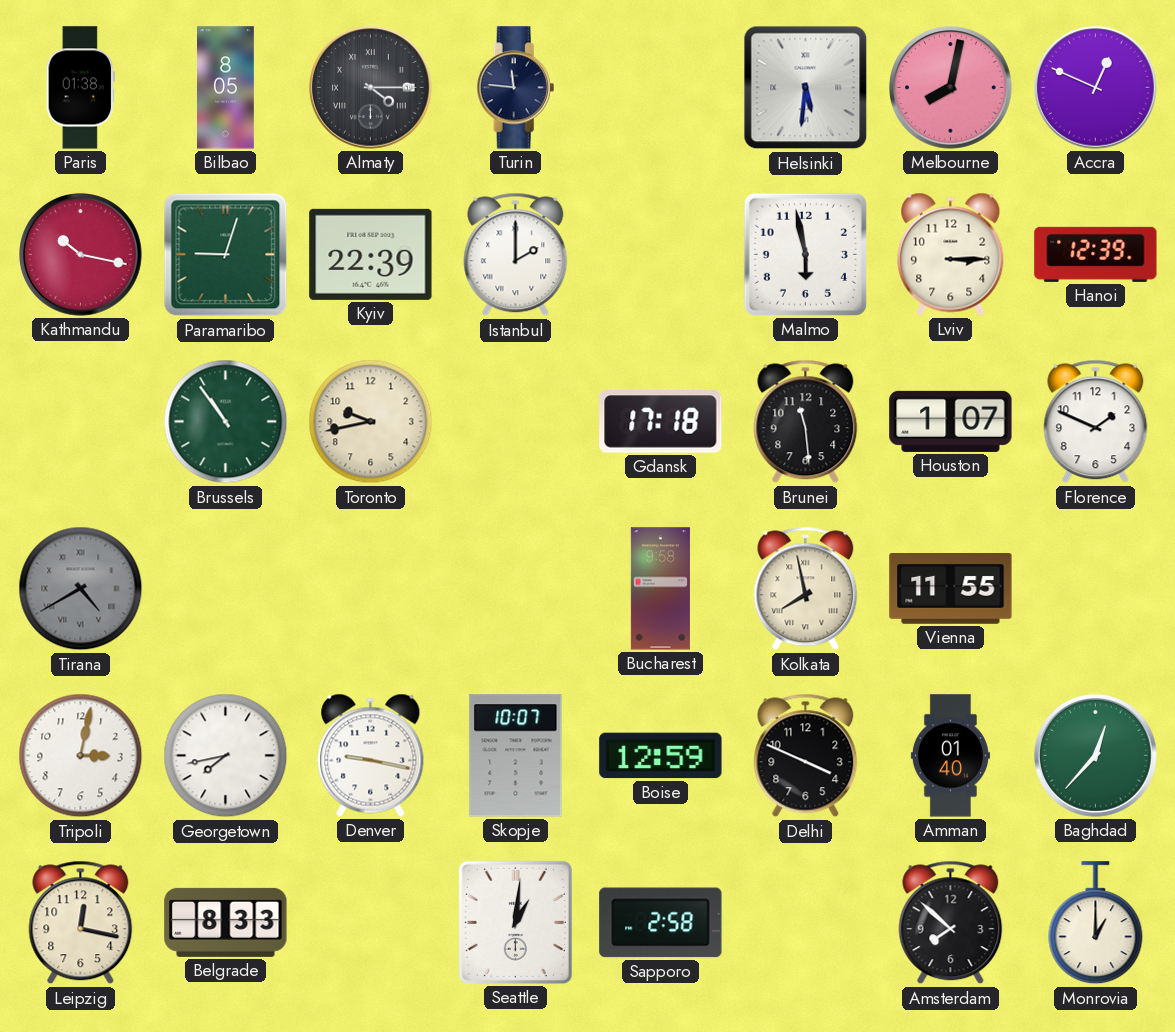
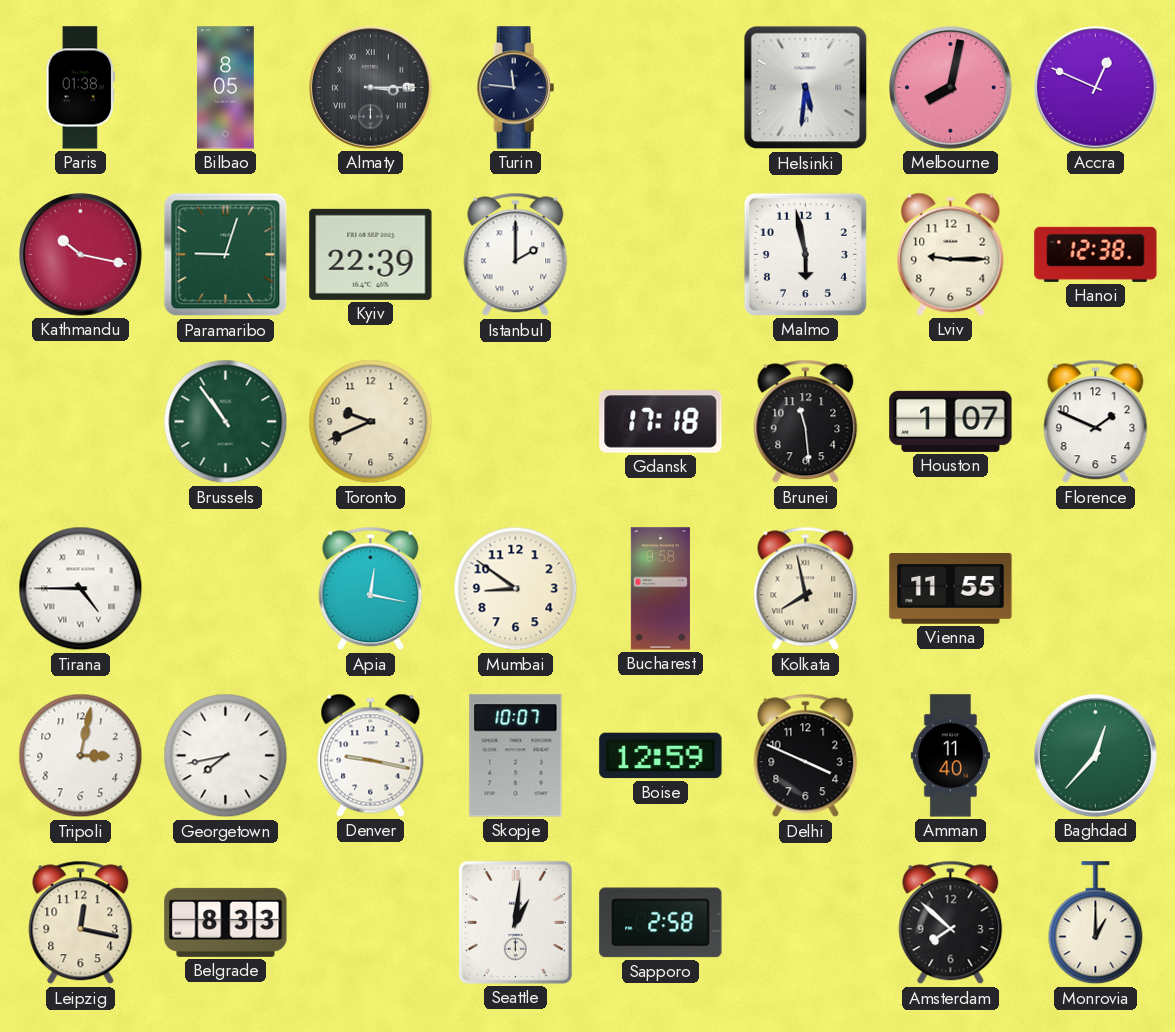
Almaty: 4:15 -> 3:15 (371, 88)
Lviv: 3:15 -> 9:15 (951, 254)
Hanoi: 12:39 -> 12:38 (1096, 254)
Toronto: 9:43 -> 9:41 (371, 422)
Tirana: 4:40 -> 4:45 (81, 589)
Tirana dial: grey -> white (81, 589)
Apia: none -> 12:17 (371, 589)
Mumbai: none -> 8:51 (516, 589)
Amman: 01:40 -> 11:40 (950, 756)
